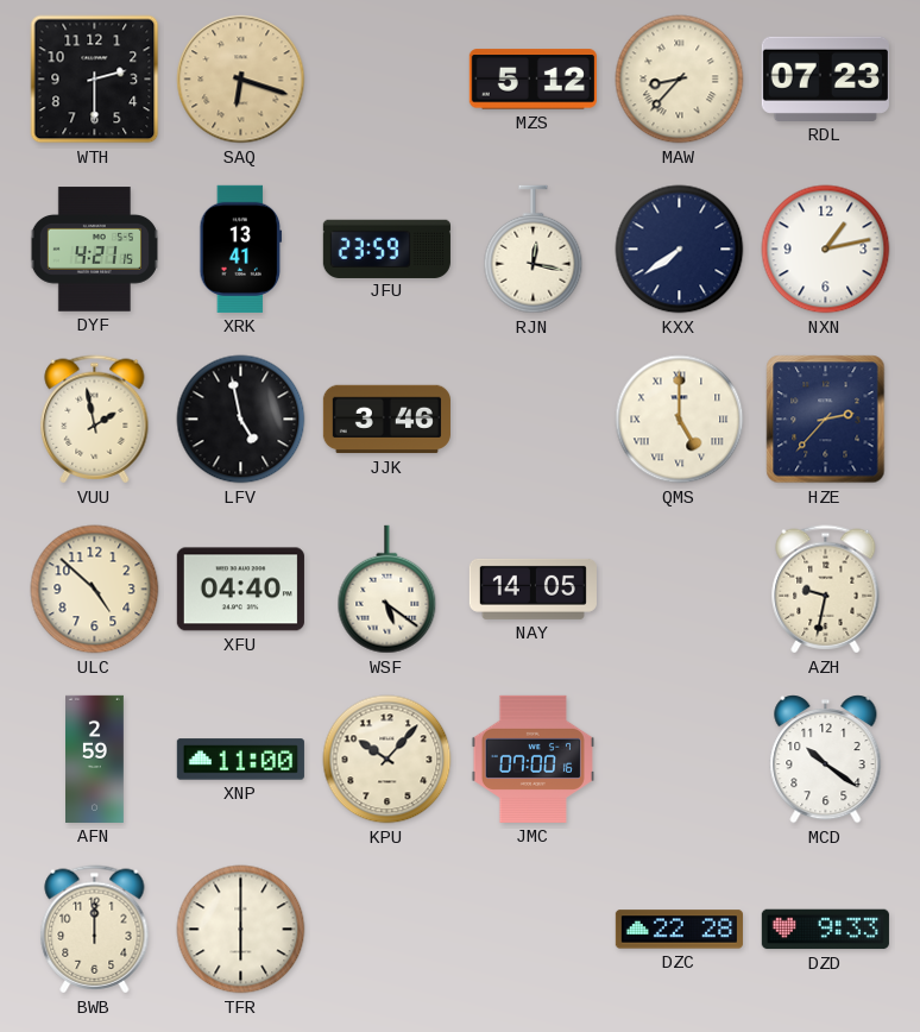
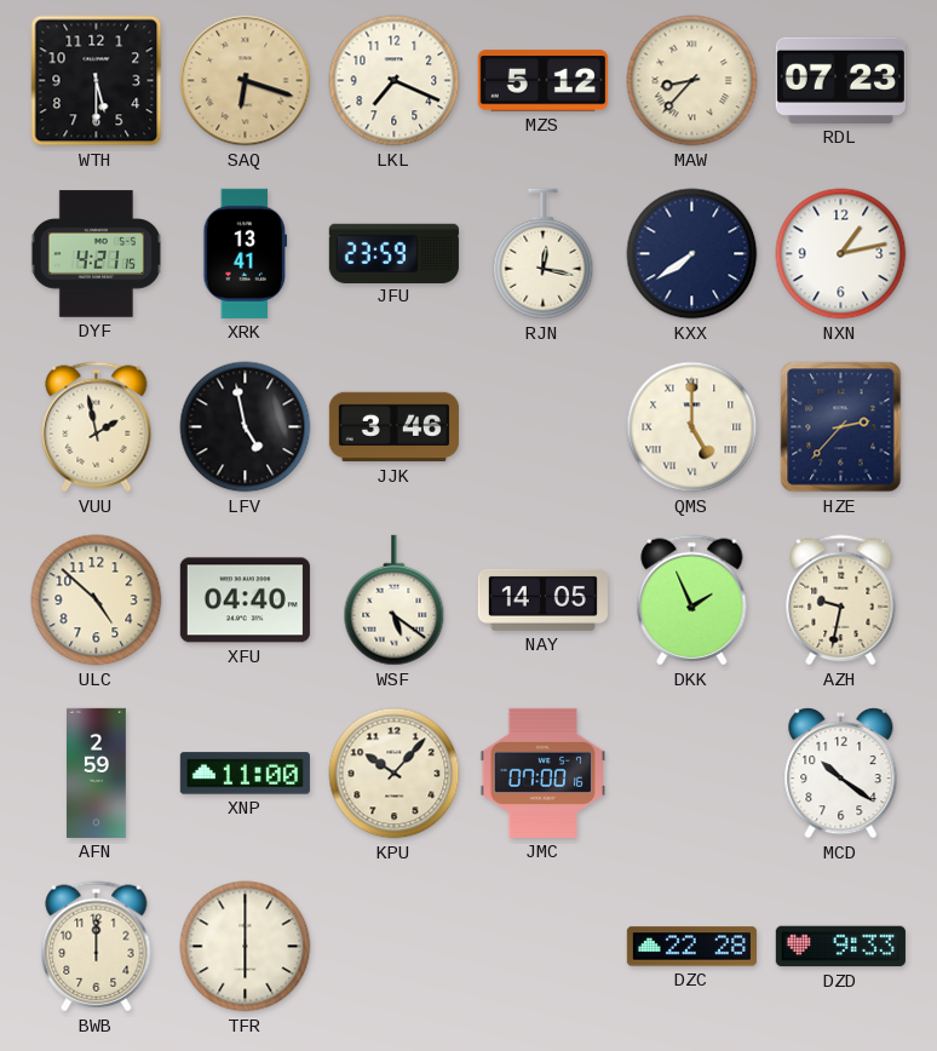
WTH: 2:30 -> 5:30 (97, 81)
LKL: none -> 7:19 (395, 81)
DKK: none -> 1:56 (692, 601)
